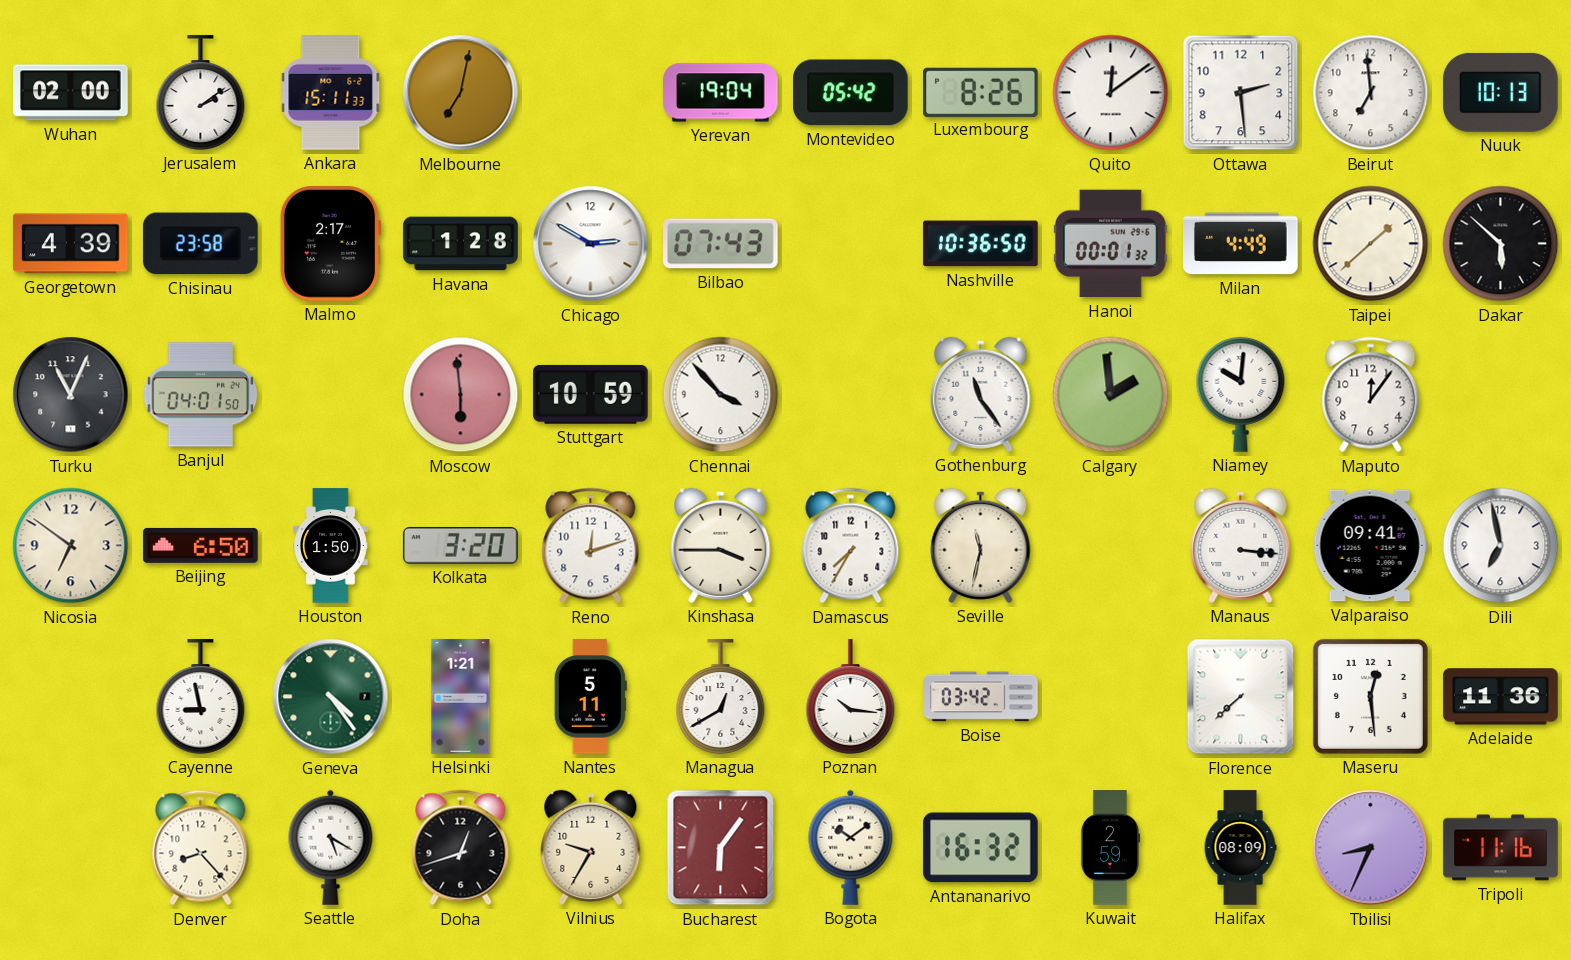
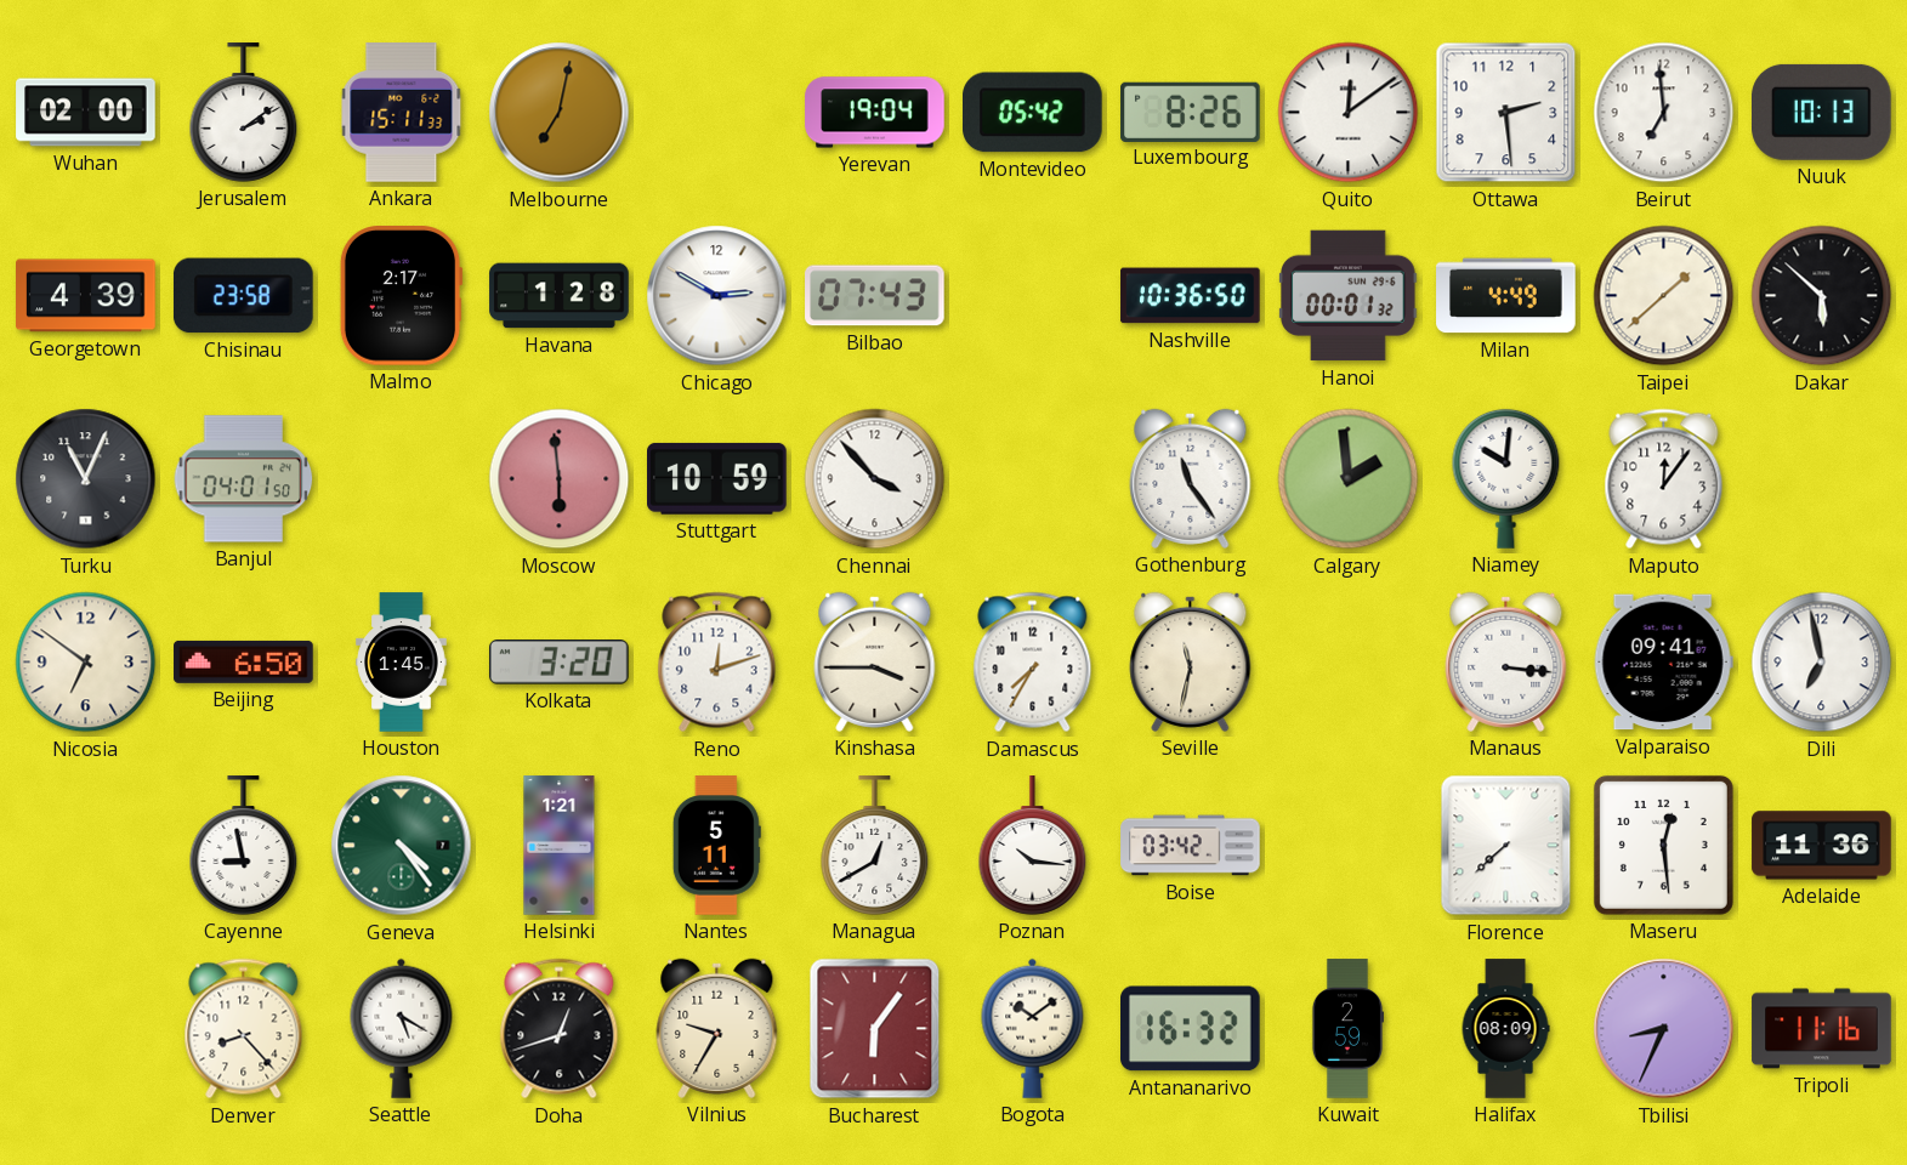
Houston: 1:50 -> 1:45 (402, 663)
